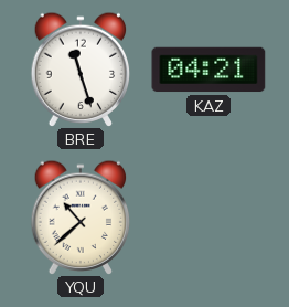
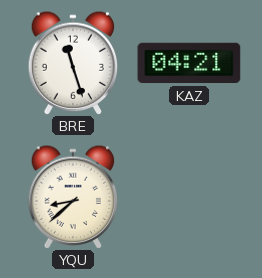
YQU: 10:38 -> 8:38 (73, 196)
